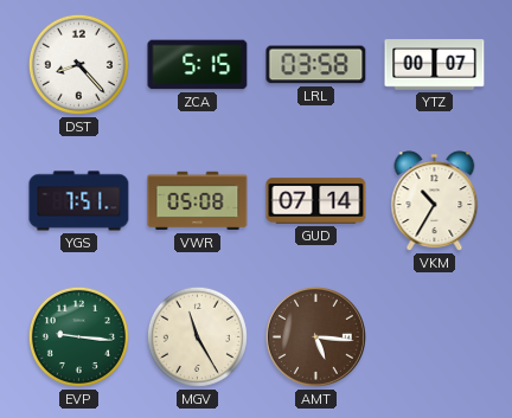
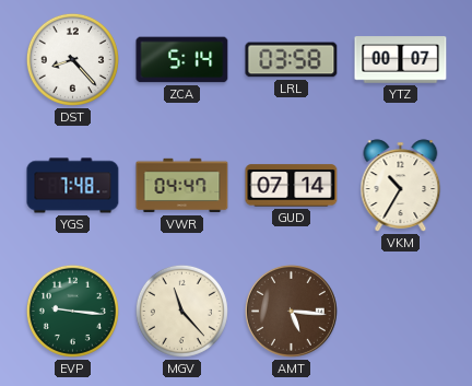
ZCA: 5:15 -> 5:14 (182, 60)
YGS: 7:51 -> 7:48 (73, 186)
VWR: 05:08 -> 04:47 (182, 186)
MGV: 11:25 -> 11:23 (181, 311)
